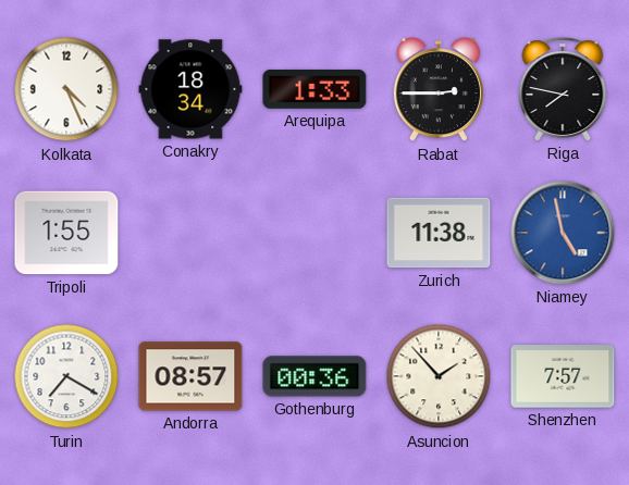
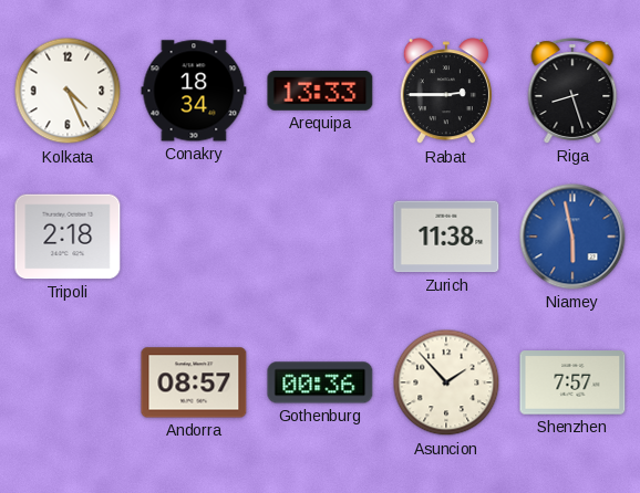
Arequipa: 1:33 -> 13:33 (320, 91)
Riga: 7:47 -> 8:27 (572, 91)
Tripoli: 1:55 -> 2:18 (68, 237)
Niamey: 4:58 -> 5:58 (572, 237)
Turin: 7:20 -> none (66, 376)
